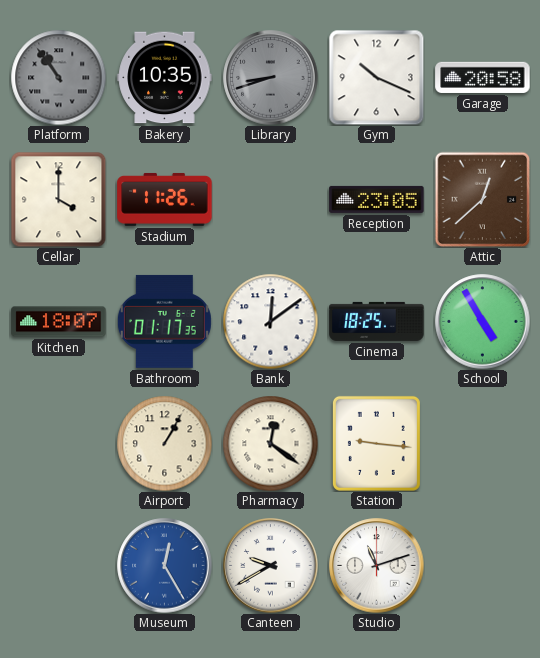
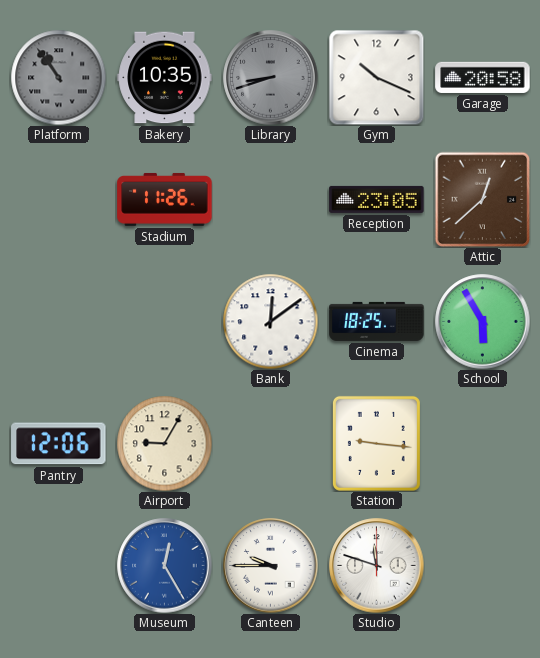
Cellar: 4:00 -> none (58, 199)
Kitchen: 18:07 -> none (59, 322)
Bathroom: 01:17 -> none (164, 321)
School: 4:55 -> 5:55 (483, 322)
Pantry: none -> 12:06 (59, 444)
Airport: 1:05 -> 9:05 (164, 443)
Pharmacy: 12:21 -> none (270, 443)
Canteen: 9:40 -> 9:45 (271, 566)
Studio: 11:12 -> 11:48 (377, 566)
